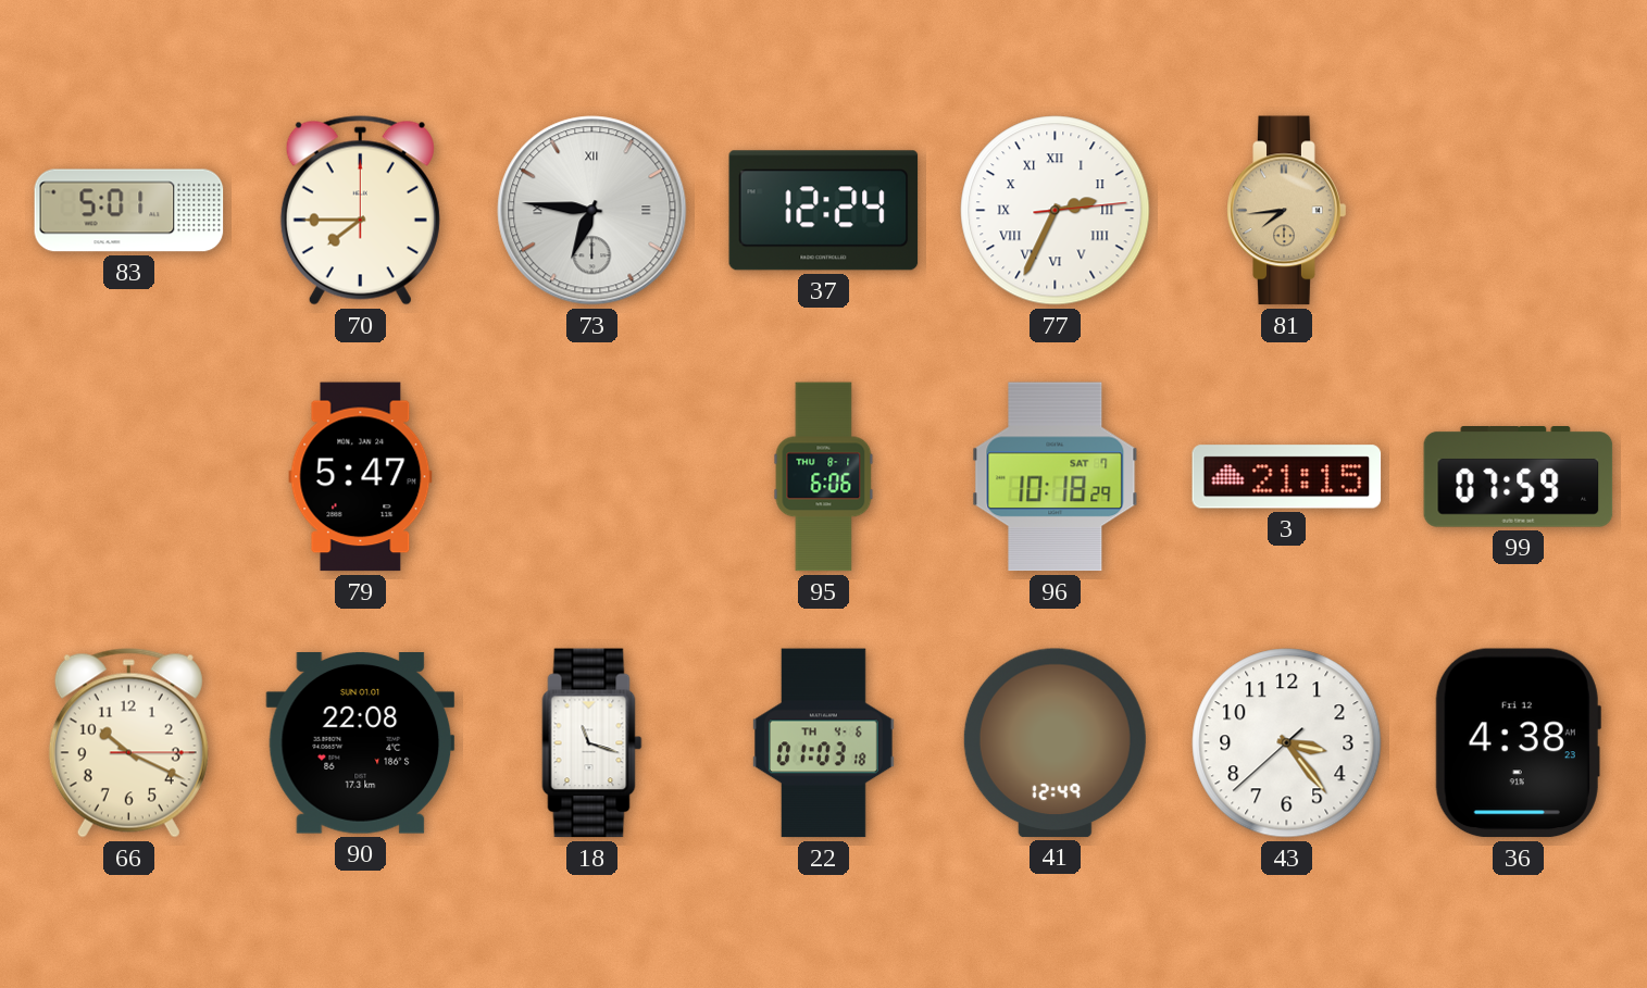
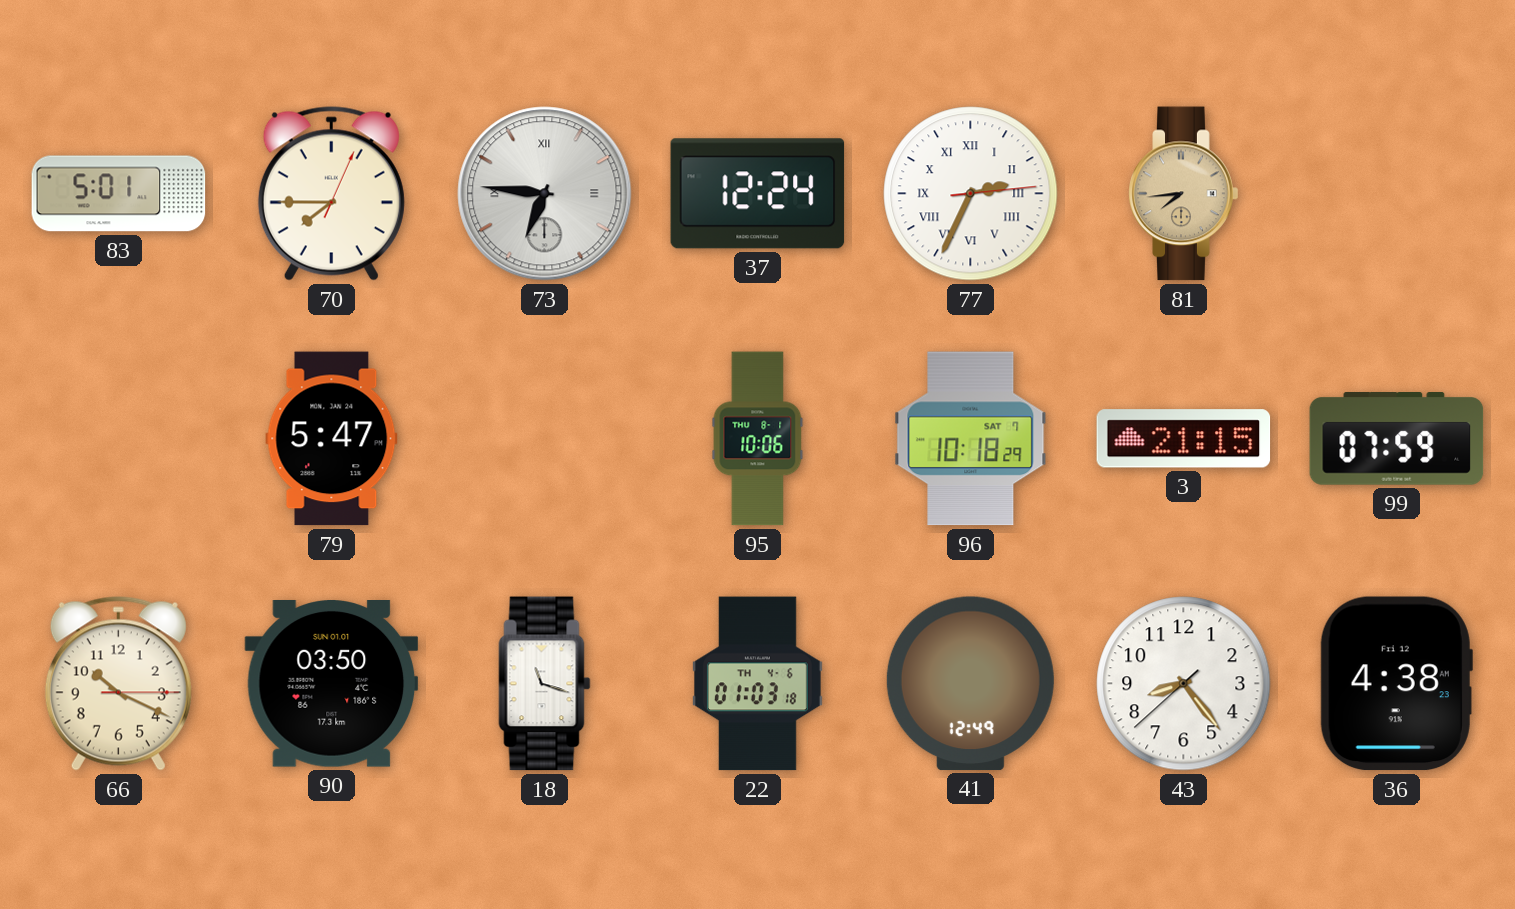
70: 7:45:00 -> 7:45:04 (331, 194)
95: 6:06 -> 10:06 (758, 439)
90: 22:08 -> 03:50 (332, 684)
43: 3:23 -> 8:23 (1184, 684)
